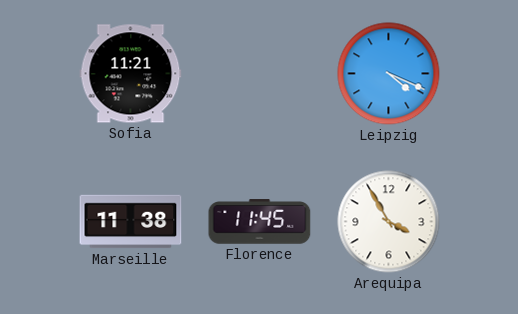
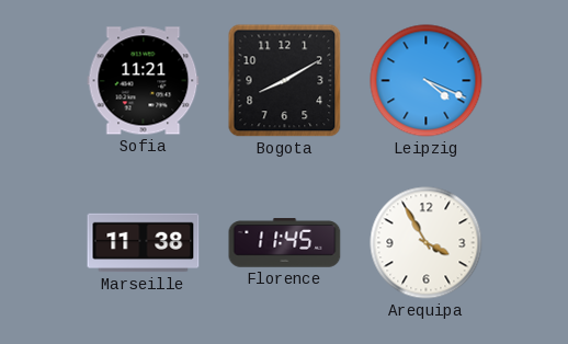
Bogota: none -> 8:10 (285, 81)
